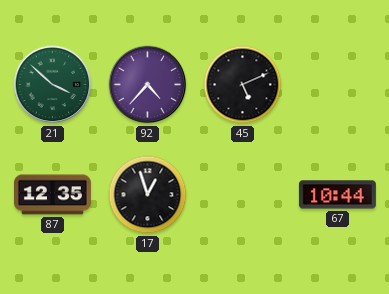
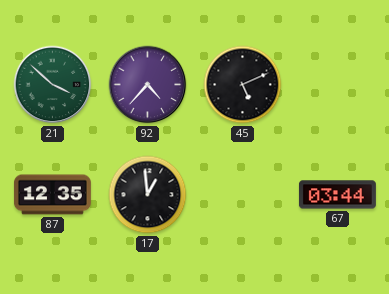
17: 12:57 -> 12:59 (148, 195)
67: 10:44 -> 03:44 (337, 195)
